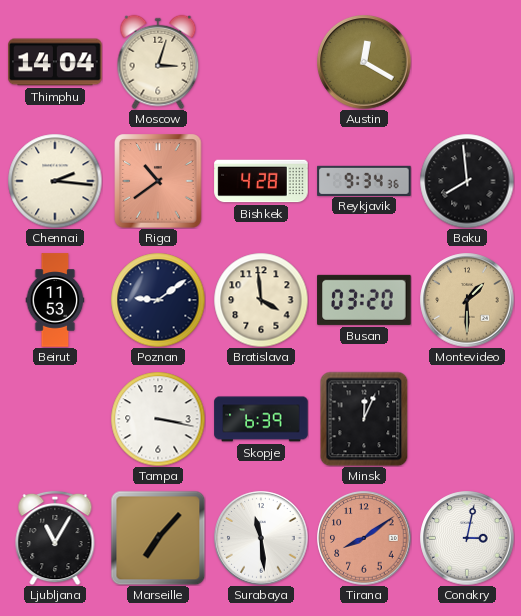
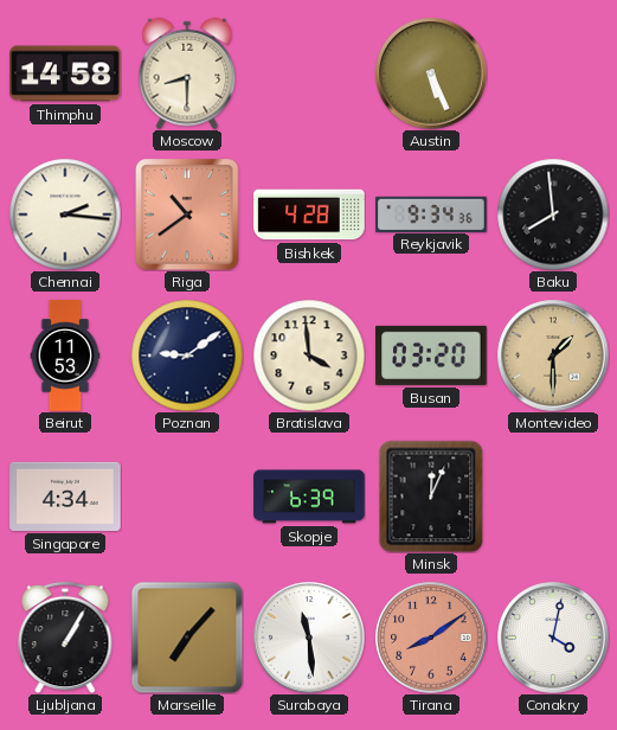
Thimphu: 14:04 -> 14:58 (65, 73)
Moscow: 3:03 -> 8:30 (187, 73)
Austin: 12:20 -> 5:26 (431, 73)
Singapore: none -> 4:34 (65, 497)
Tampa: 3:17 -> none (158, 419)
Ljubljana: 11:05 -> 1:05 (65, 638)
Conakry: 3:02 -> 4:02 (553, 638)
